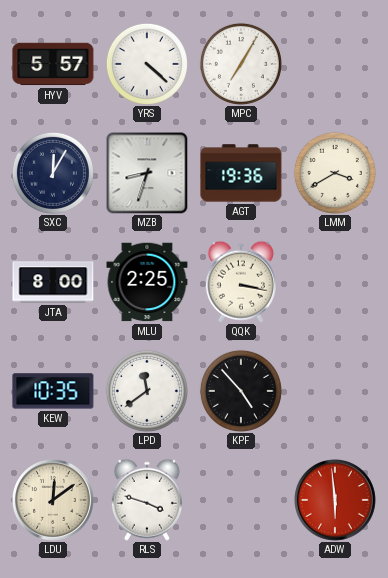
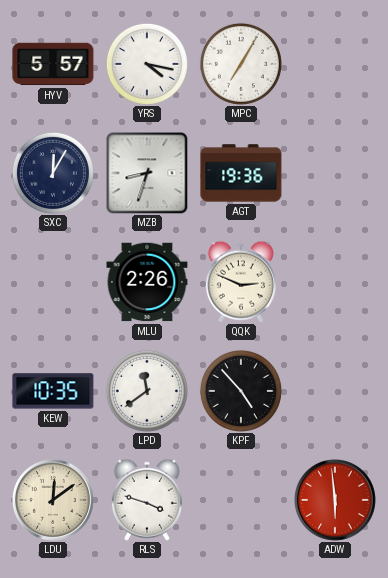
YRS: 4:22 -> 4:17 (147, 64)
LMM: 3:40 -> none (335, 173)
JTA: 8:00 -> none (53, 282)
MLU: 2:25 -> 2:26 (147, 282)
QQK: 3:17 -> 2:49 (241, 282)
